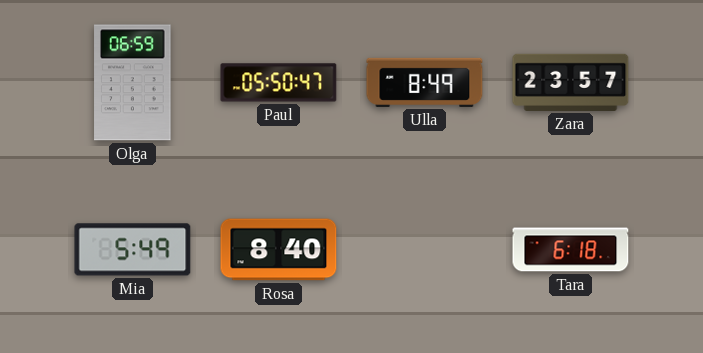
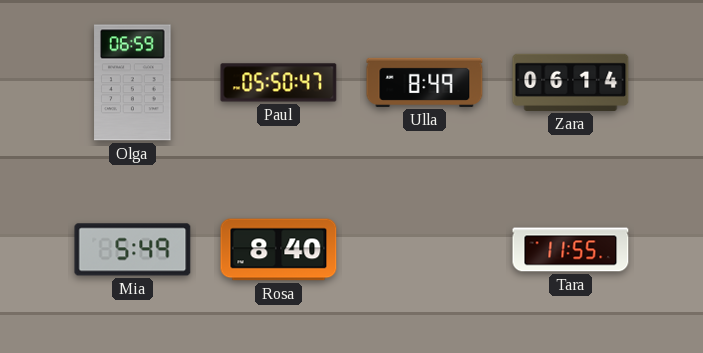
Zara: 23:57 -> 06:14 (571, 82)
Tara: 6:18 -> 11:55 (571, 250)
